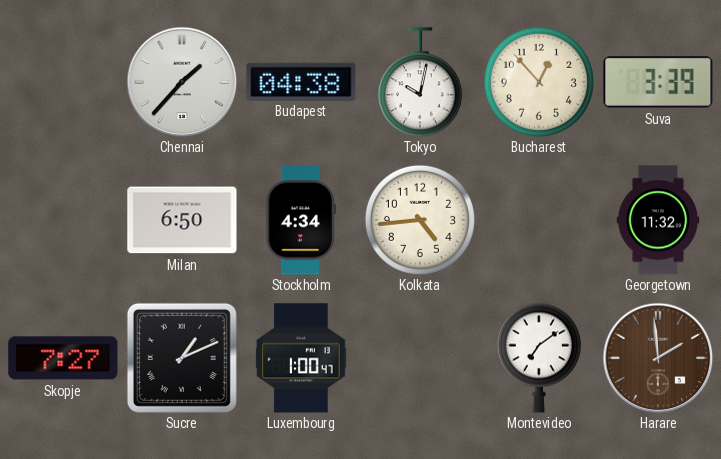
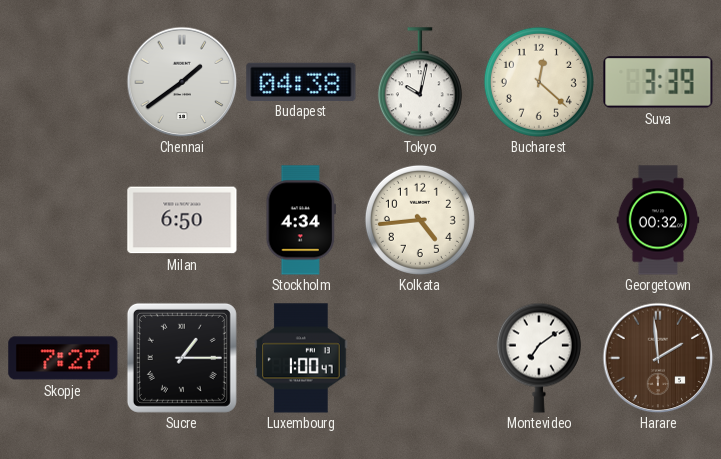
Chennai: 1:37 -> 1:39 (182, 82)
Bucharest: 12:53 -> 12:22 (539, 82)
Georgetown: 11:32 -> 00:32 (658, 220)
Sucre: 1:11 -> 1:15 (182, 358)
